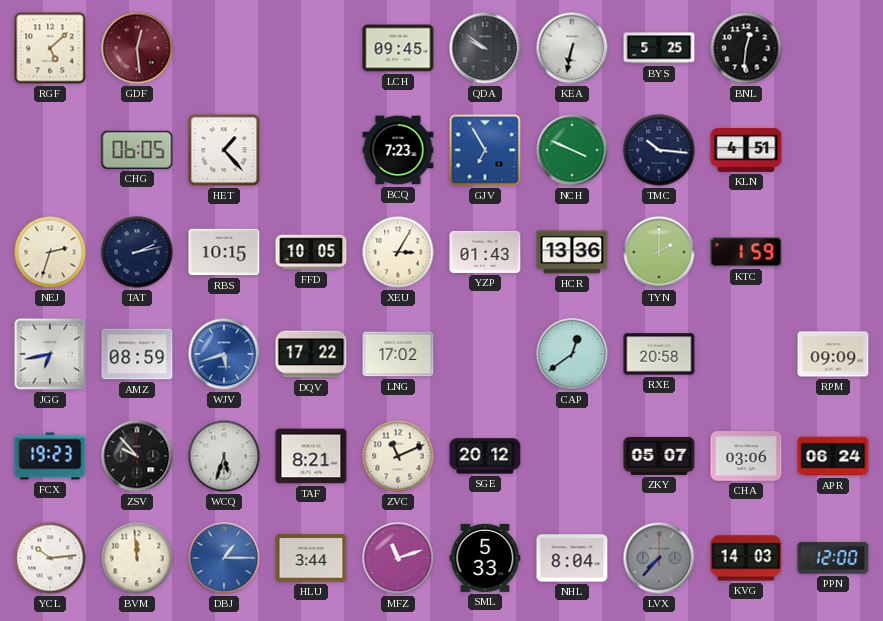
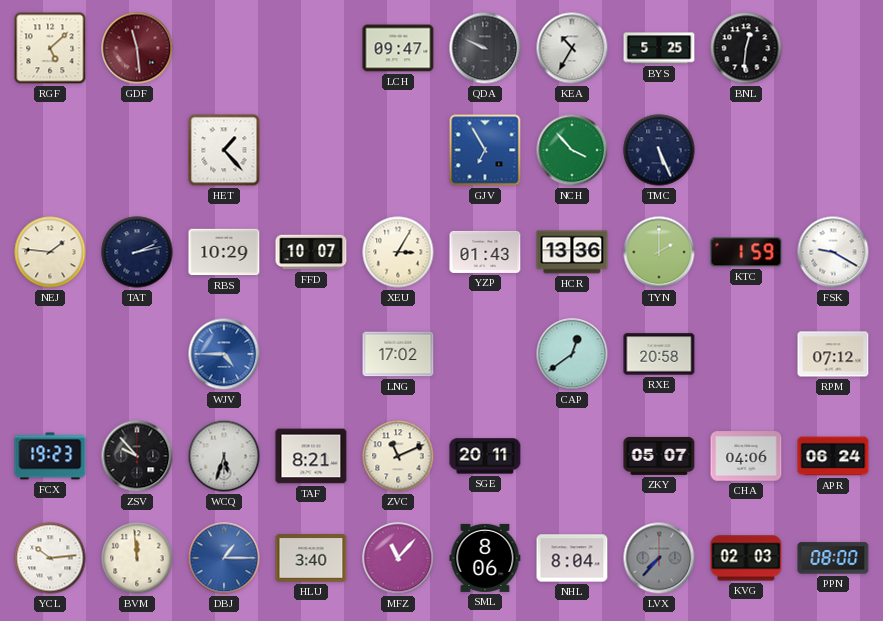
GDF: 12:29 -> 11:29 (137, 48)
LCH: 09:45 -> 09:47 (398, 48)
QDA: 9:51 -> 9:49 (485, 48)
KEA: 6:32 -> 10:35 (572, 48)
CHG: 06:05 -> none (137, 150)
BCQ: 7:23 -> none (398, 150)
NCH: 3:49 -> 3:53 (572, 150)
TMC: 10:16 -> 5:26 (659, 150)
KLN: 4:51 -> none (746, 150)
NEJ: 2:33 -> 1:46 (50, 252)
RBS: 10:15 -> 10:29 (224, 252)
FFD: 10:05 -> 10:07 (311, 252)
FSK: none -> 9:20 (833, 252)
JGG: 6:43 -> none (50, 354)
AMZ: 08:59 -> none (137, 354)
WJV: 5:42 -> 4:45 (224, 354)
DQV: 17:22 -> none (311, 354)
RPM: 09:09 -> 07:12 (833, 354)
SGE: 20:12 -> 20:11 (485, 456)
CHA: 03:06 -> 04:06 (746, 456)
HLU: 3:44 -> 3:40 (311, 558)
MFZ: 11:12 -> 11:07 (398, 558)
SML: 5:33 -> 8:06 (485, 558)
KVG: 14:03 -> 02:03 (746, 558)
PPN: 12:00 -> 08:00 (833, 558)
